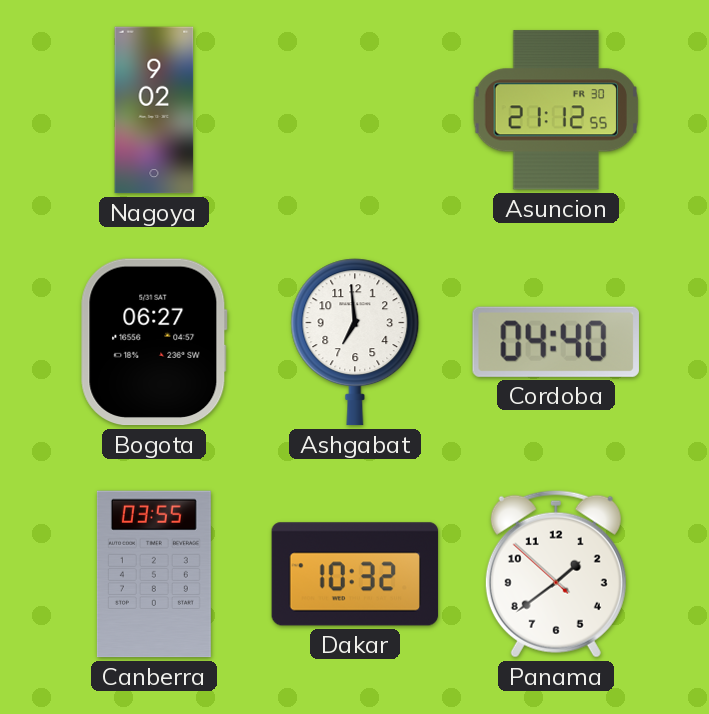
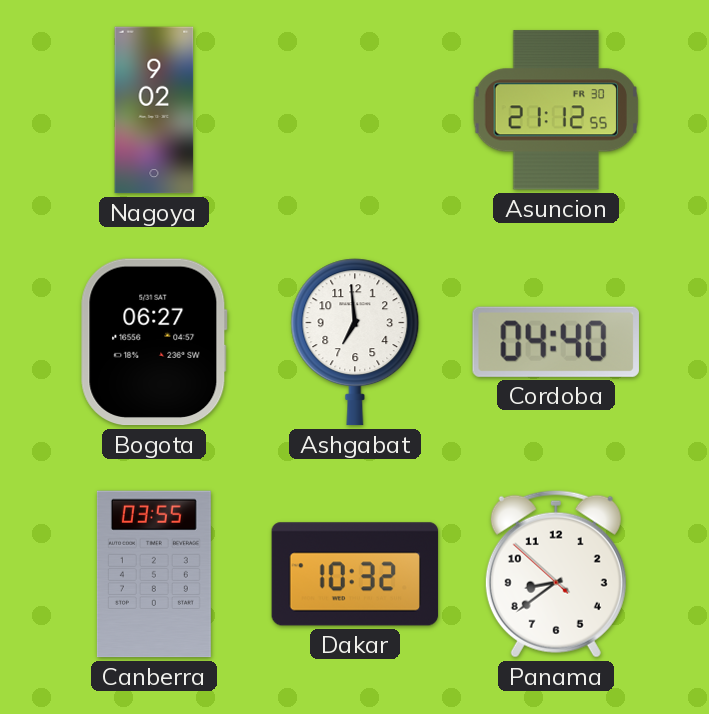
Panama: 1:38 -> 8:38 (556, 574)
